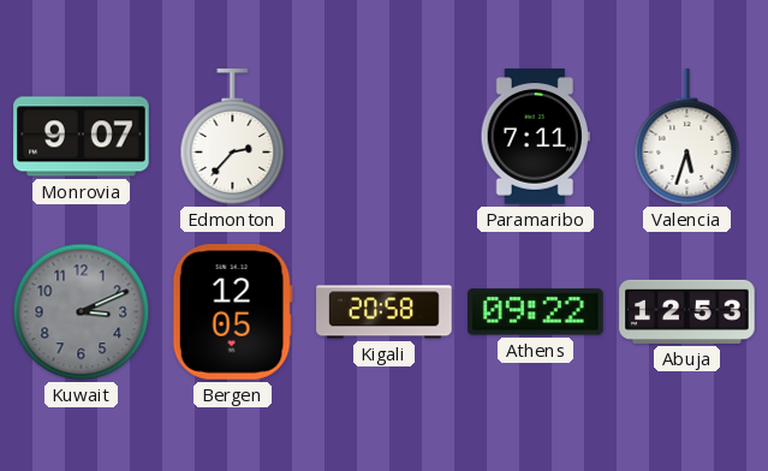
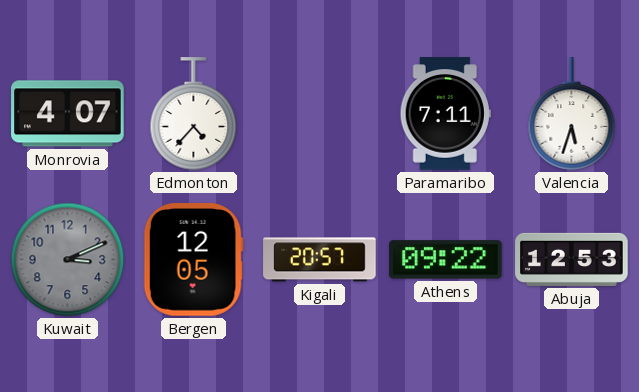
Monrovia: 9:07 -> 4:07 (68, 114)
Edmonton: 2:37 -> 4:37 (194, 114)
Kigali: 20:58 -> 20:57 (320, 260)
